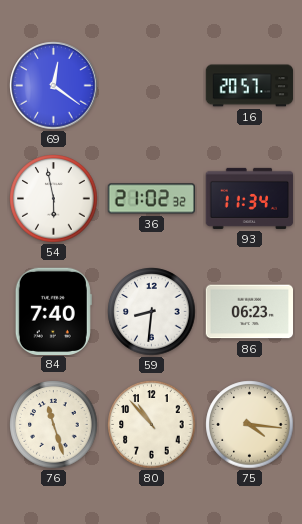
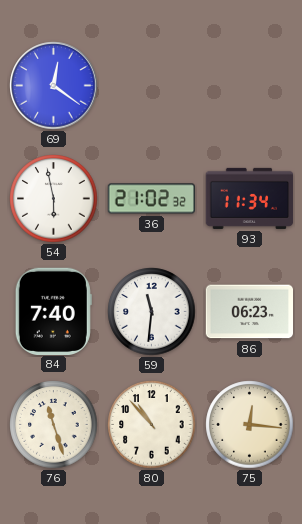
16: 20:57 -> none (250, 86)
59: 8:31 -> 11:31 (152, 312)
75: 4:16 -> 12:16 (250, 425)
